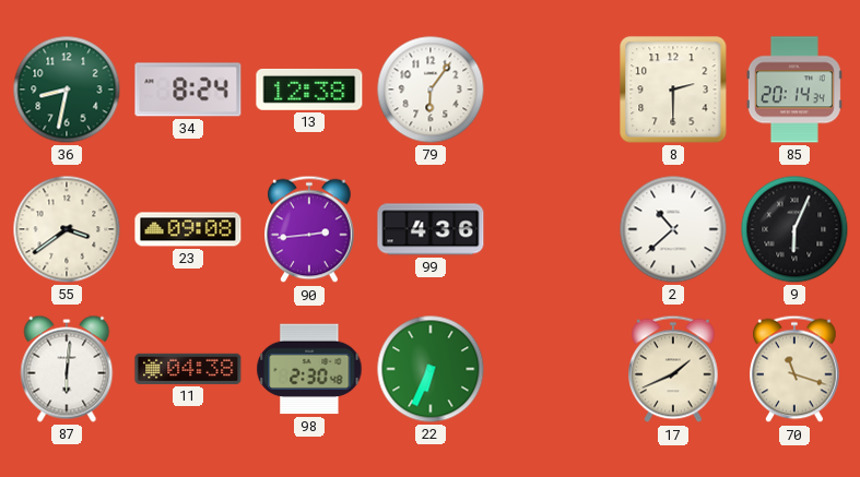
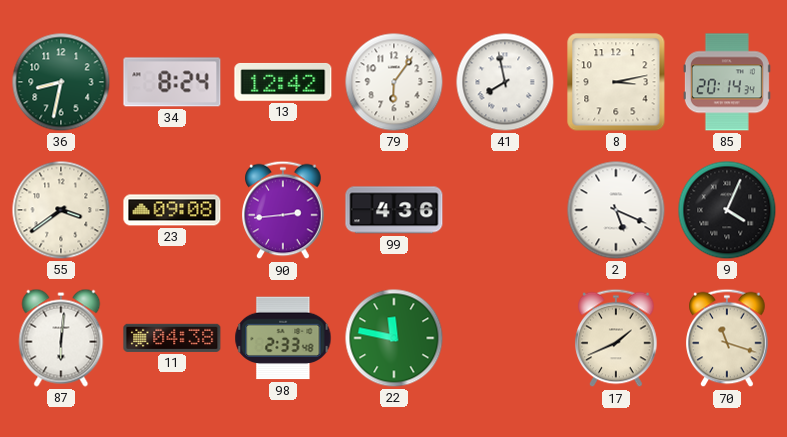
13: 12:38 -> 12:42 (283, 82)
41: none -> 7:58 (505, 82)
8: 2:30 -> 3:13 (616, 82)
2: 10:38 -> 5:19 (616, 210)
9: 6:04 -> 4:04 (727, 210)
98: 2:30 -> 2:33 (283, 338)
22: 6:34 -> 11:47 (394, 338)
